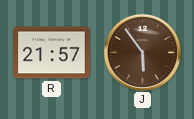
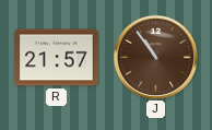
J: 5:54 -> 10:54 (155, 57)
